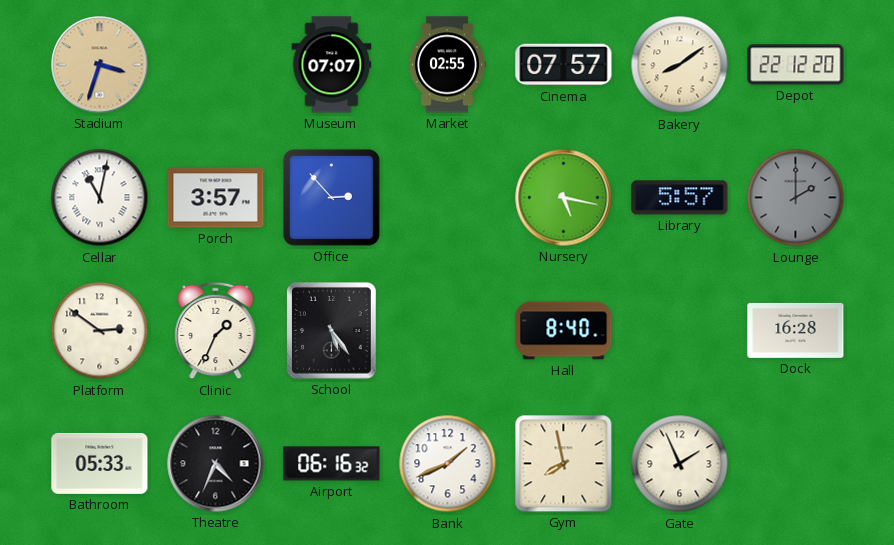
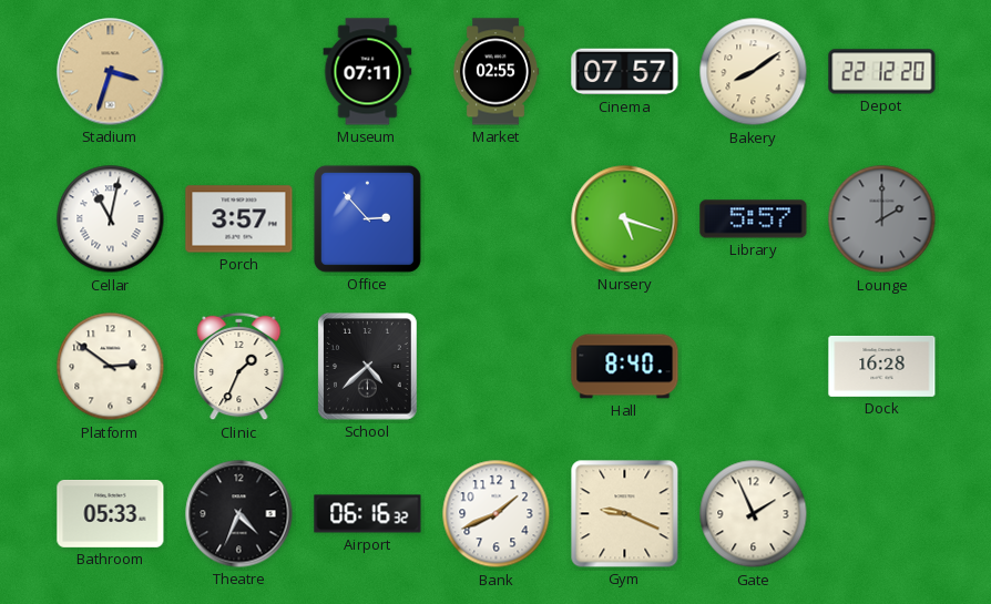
Museum: 07:07 -> 07:11 (368, 72)
Nursery: 5:17 -> 5:18 (625, 219)
School: 5:24 -> 4:38 (368, 367)
Gym: 7:58 -> 9:19 (625, 514)
